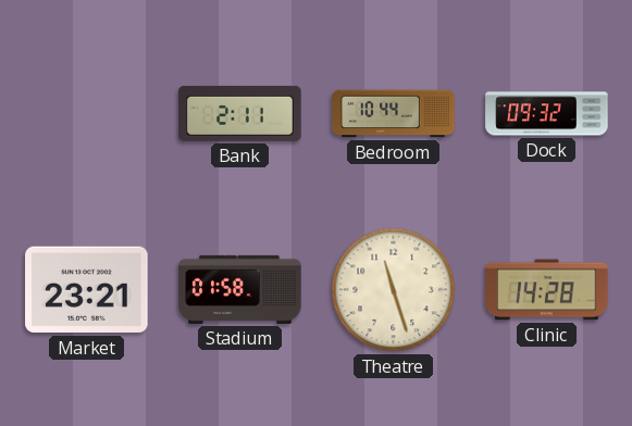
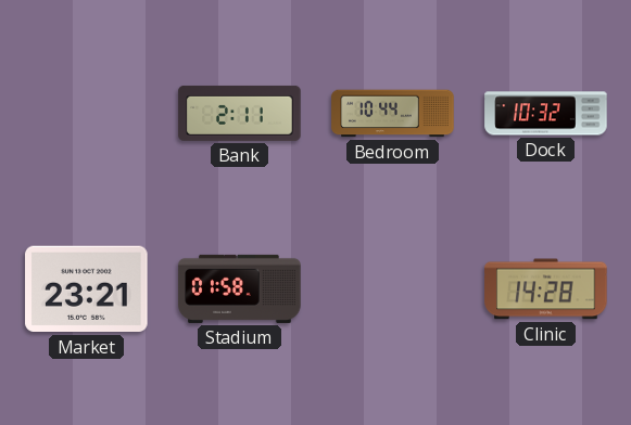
Dock: 09:32 -> 10:32 (546, 114)
Theatre: 11:27 -> none (394, 290)
